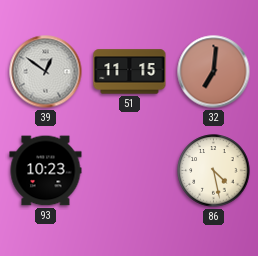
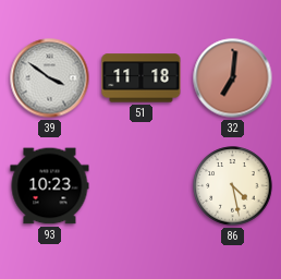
39: 12:51 -> 3:51 (50, 78)
51: 11:15 -> 11:18 (142, 78)
